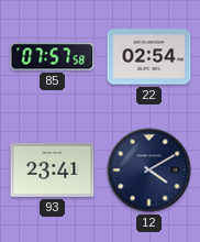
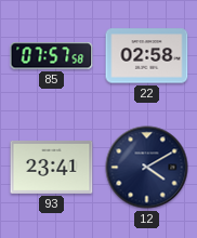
22: 02:54 -> 02:58 (147, 56)
